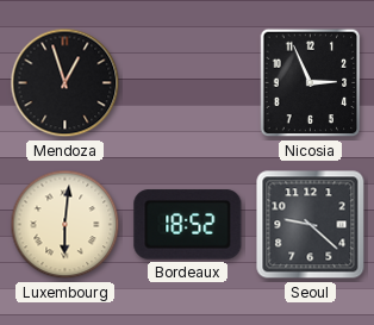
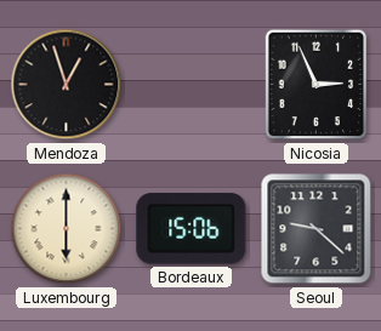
Luxembourg: 6:01 -> 6:00 (67, 229)
Bordeaux: 18:52 -> 15:06 (192, 229)
